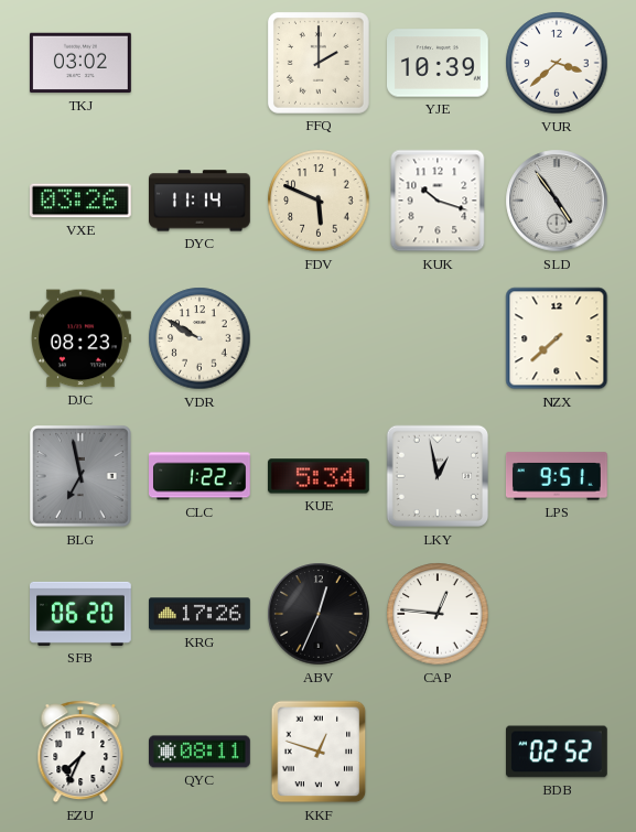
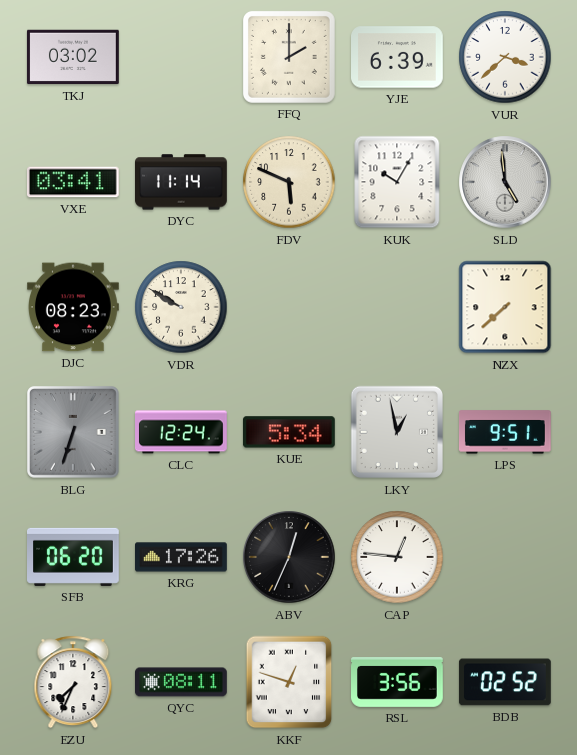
YJE: 10:39 -> 6:39 (398, 57)
VXE: 03:26 -> 03:41 (73, 182)
KUK: 10:18 -> 10:05 (397, 182)
SLD: 4:54 -> 4:59 (505, 182)
BLG: 6:58 -> 6:33 (74, 433)
CLC: 1:22 -> 12:24 (182, 432)
RSL: none -> 3:56 (398, 683)
